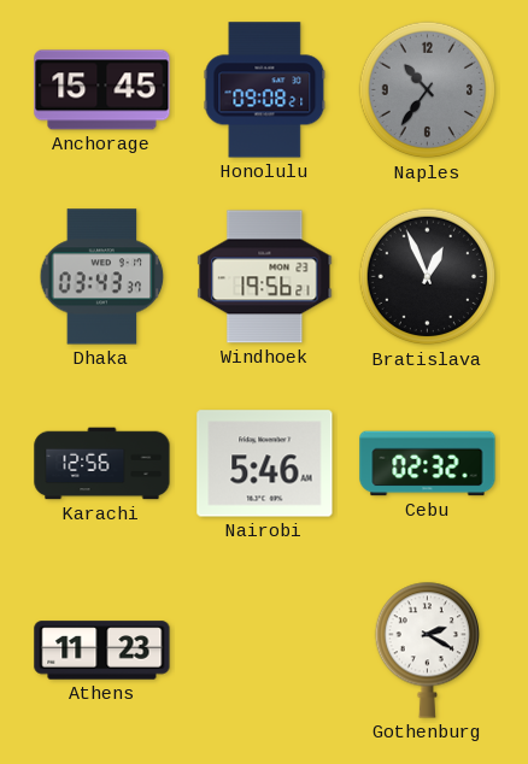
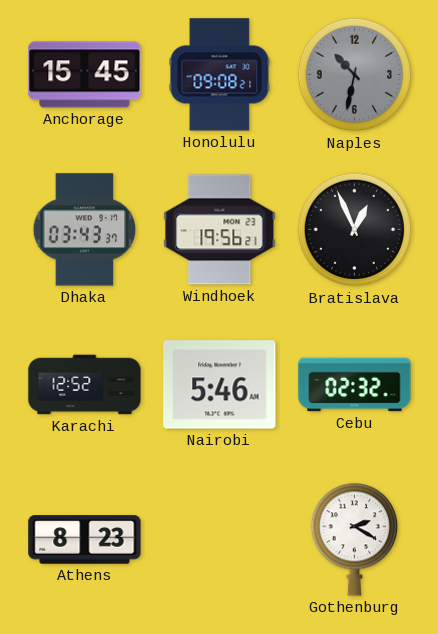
Naples: 10:36 -> 10:32 (355, 75)
Karachi: 12:56 -> 12:52 (85, 385)
Athens: 11:23 -> 8:23 (85, 540)
